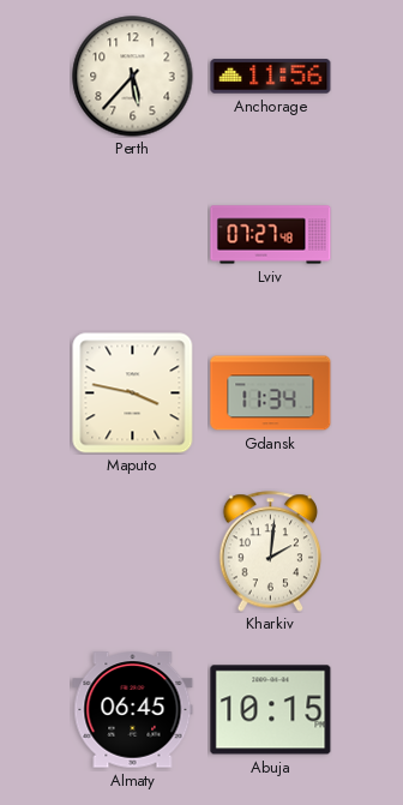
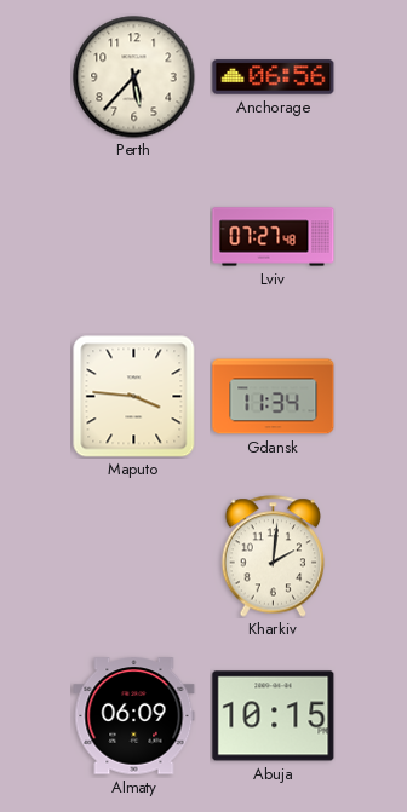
Anchorage: 11:56 -> 06:56 (274, 77)
Maputo: 3:47 -> 3:46 (133, 396)
Almaty: 06:45 -> 06:09 (134, 716)
